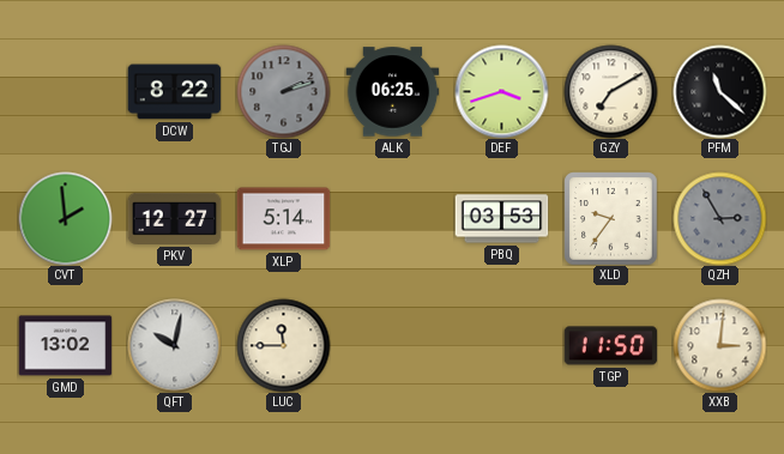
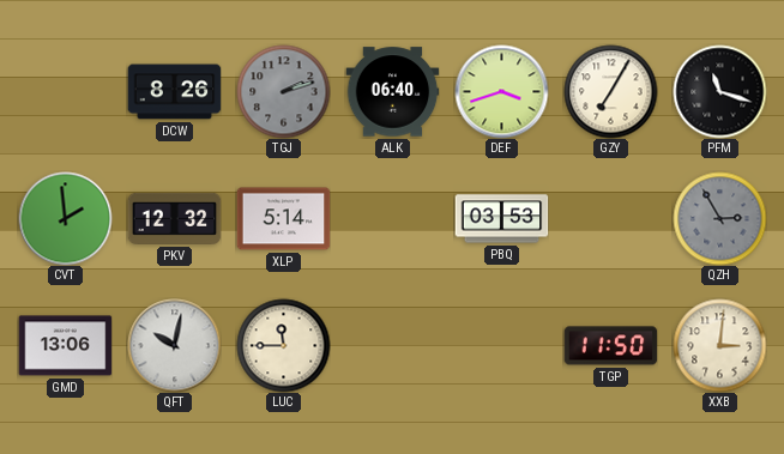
DCW: 8:22 -> 8:26 (174, 92)
ALK: 06:25 -> 06:40 (392, 92)
GZY: 7:10 -> 7:05 (610, 91)
PFM: 11:22 -> 11:18 (719, 91)
PKV: 12:27 -> 12:32 (174, 218)
XLD: 9:36 -> none (610, 218)
GMD: 13:02 -> 13:06 (65, 346)
